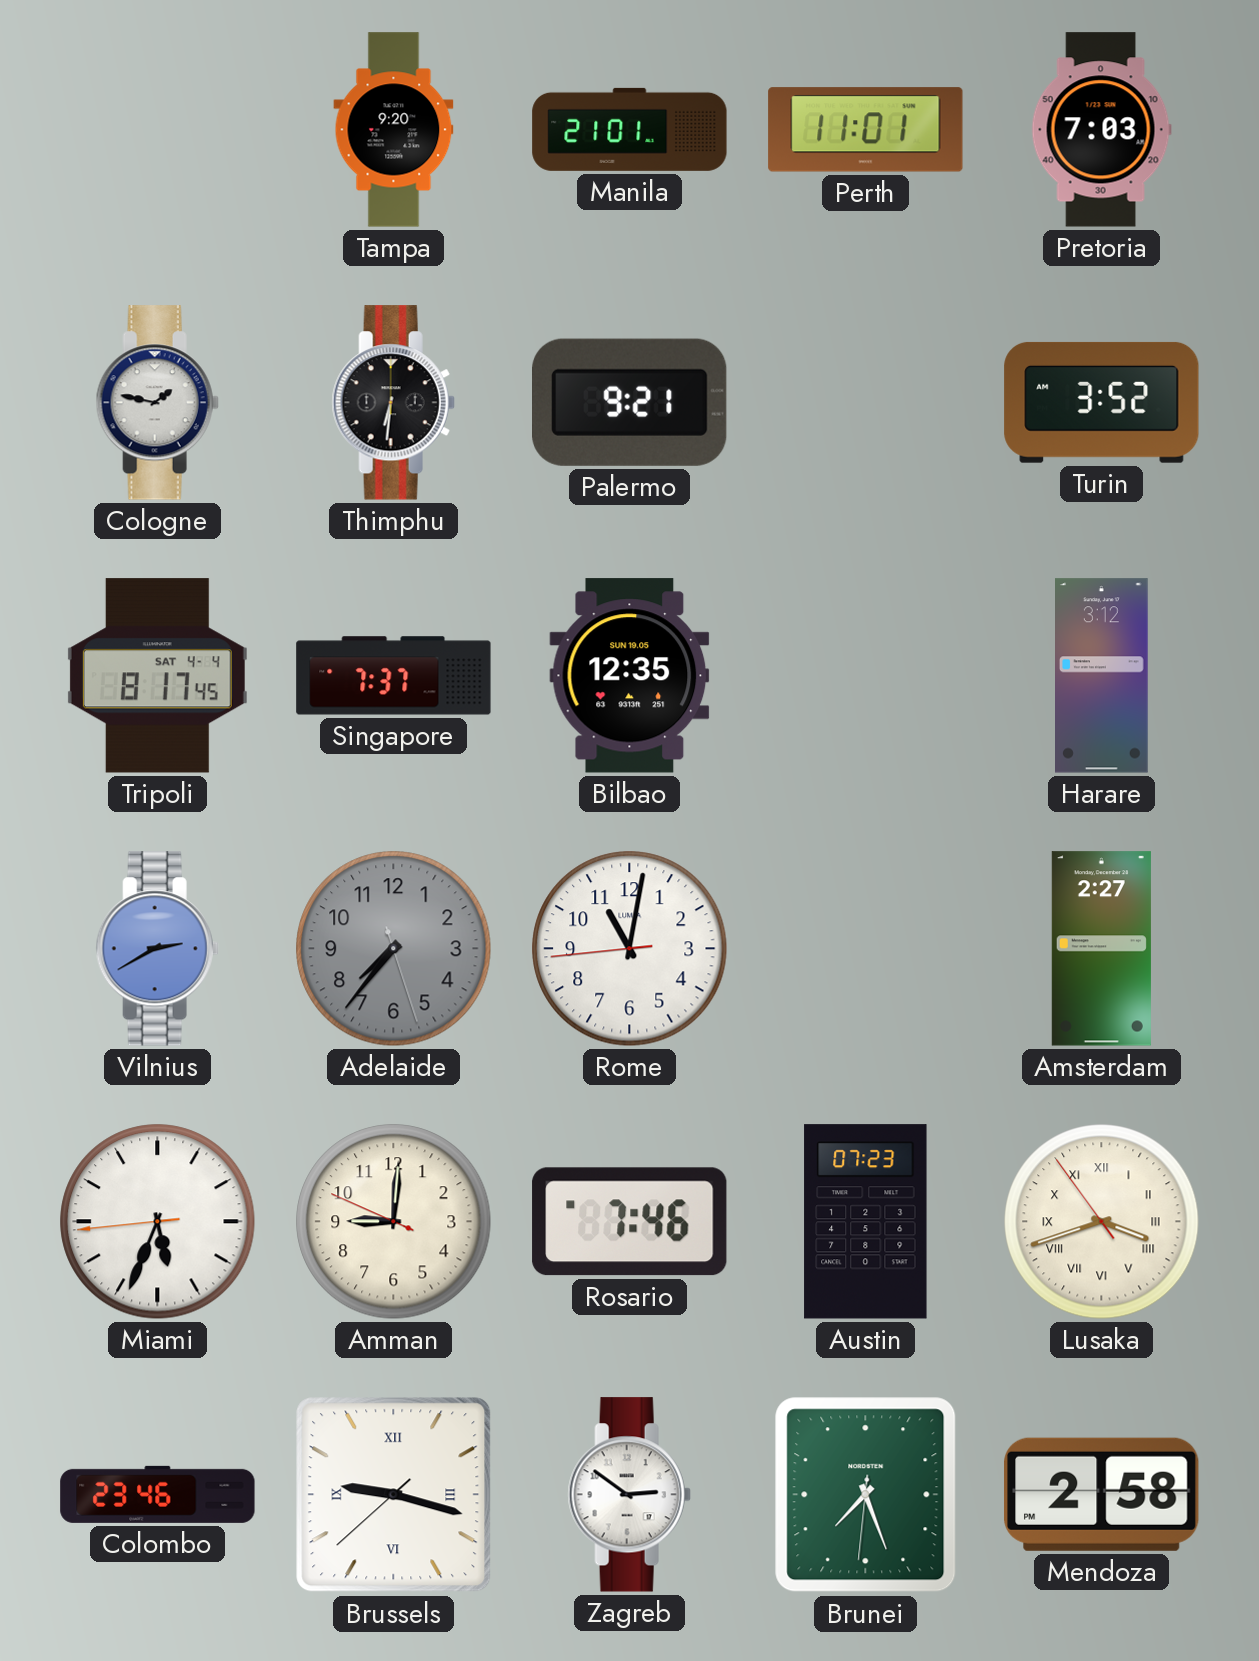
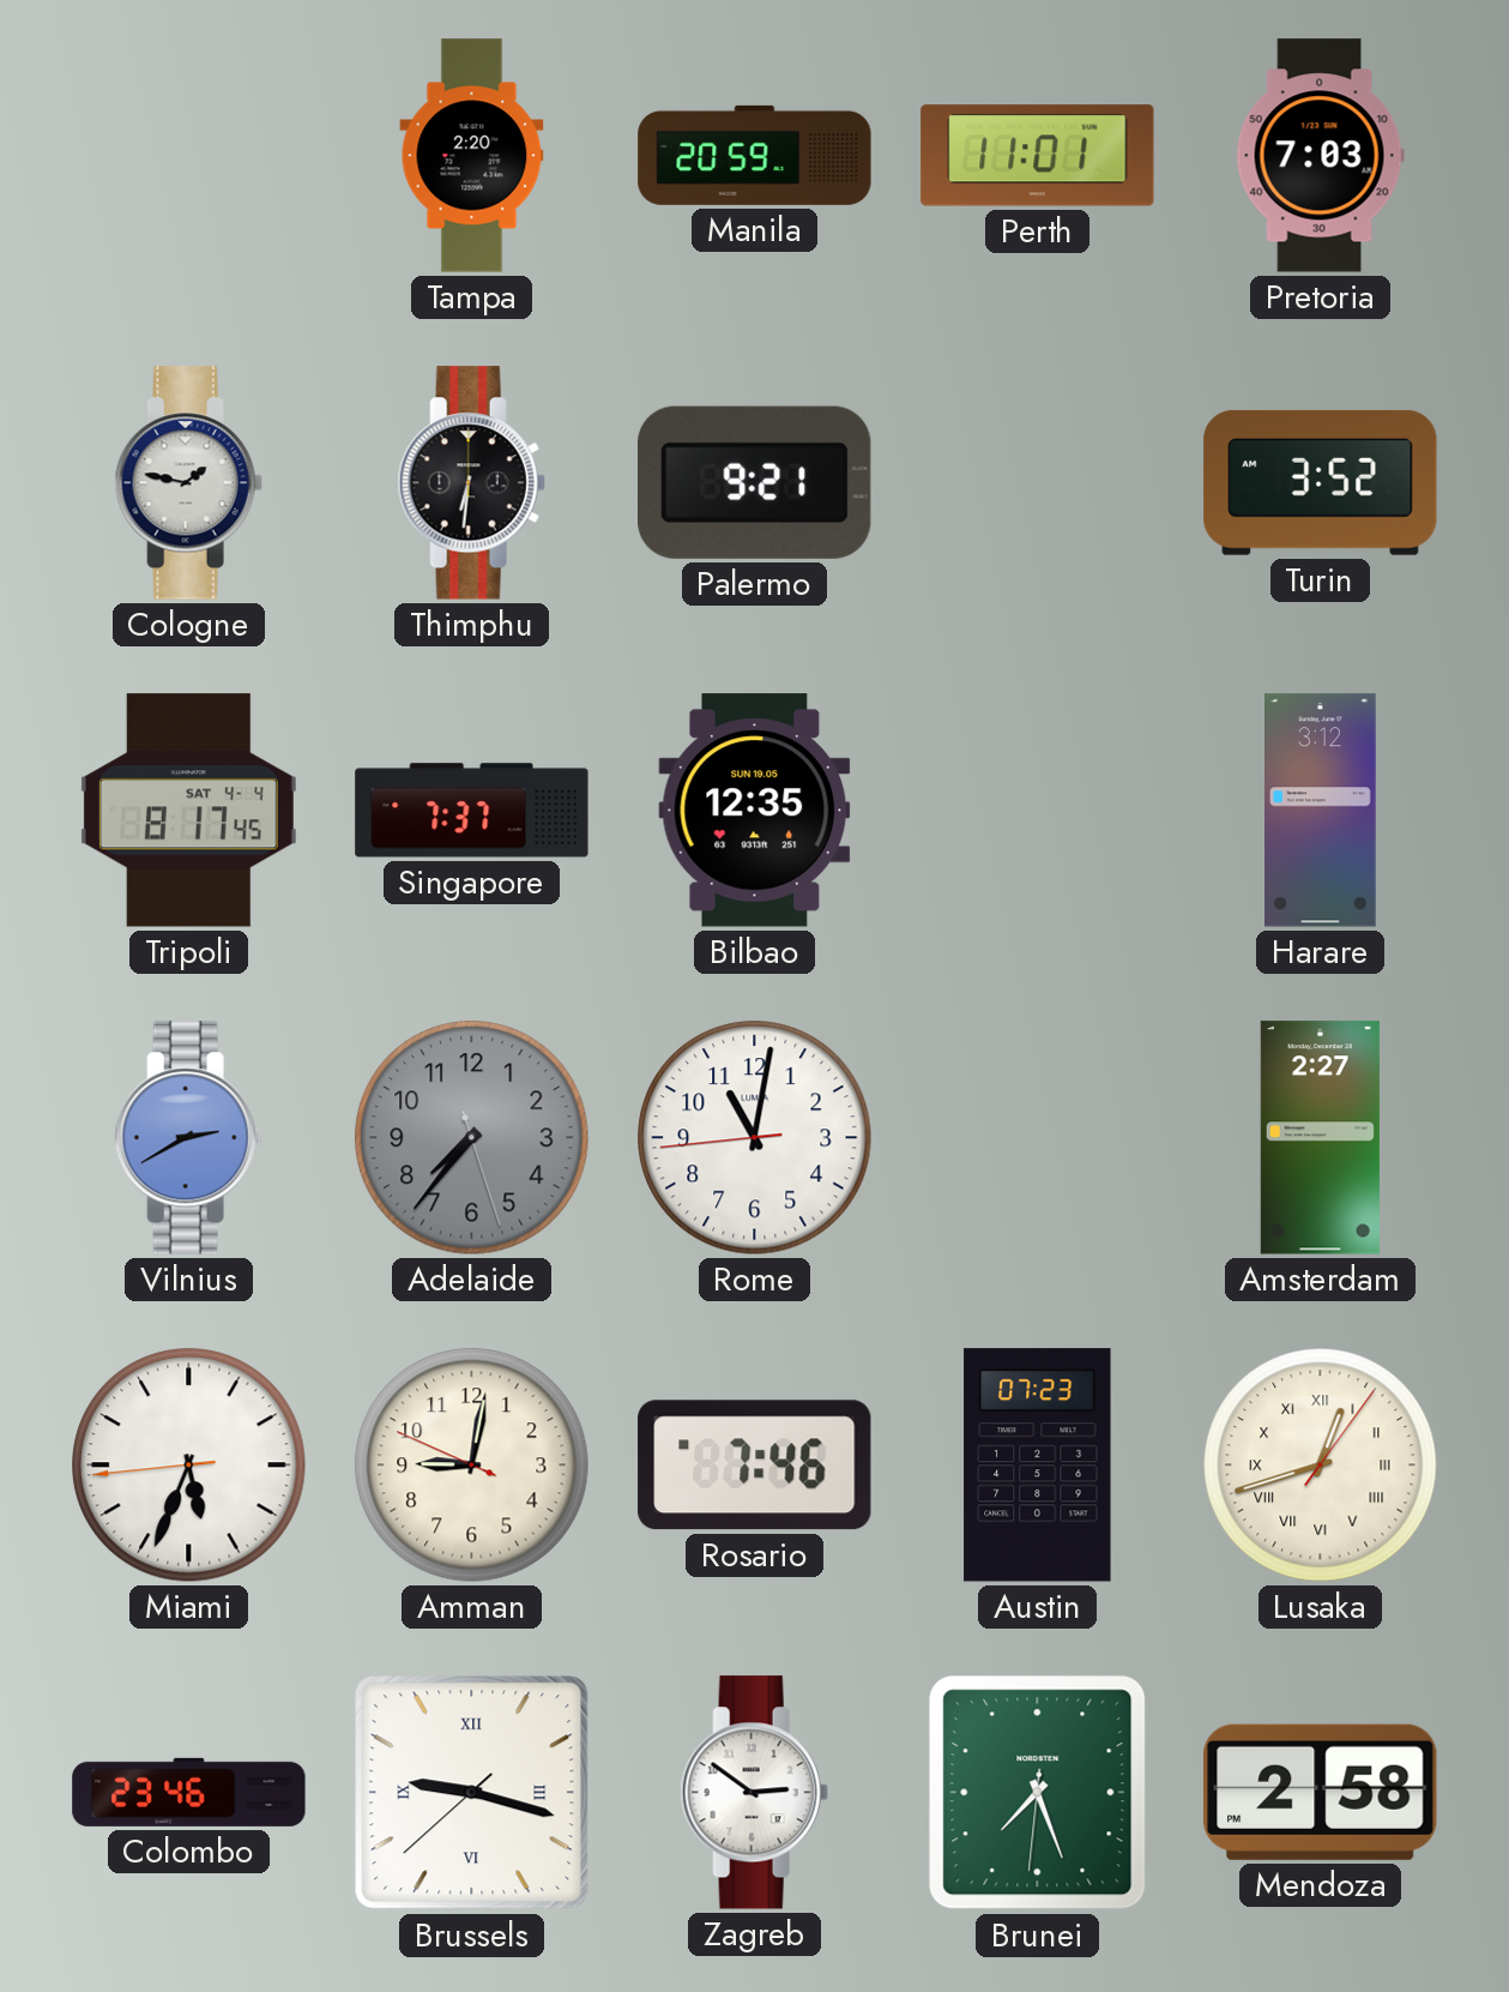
Tampa: 9:20 -> 2:20 (472, 156)
Manila: 21:01 -> 20:59 (755, 155)
Amman: 9:00 -> 9:01 (472, 1466)
Lusaka: 3:41 -> 12:42 (1321, 1466)
